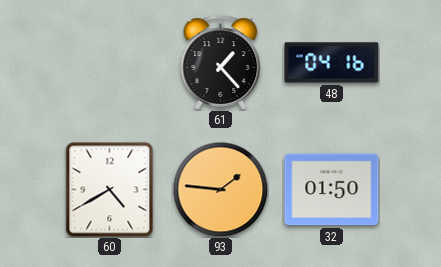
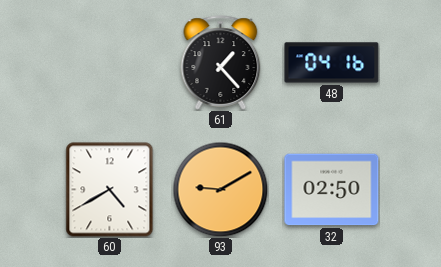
93: 1:46 -> 9:10 (220, 189)
32: 01:50 -> 02:50 (332, 190)
